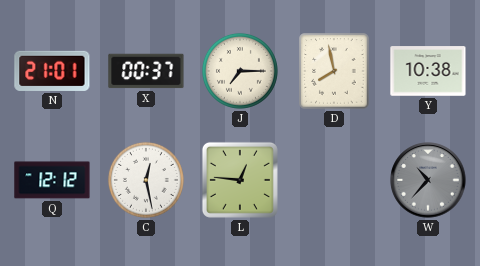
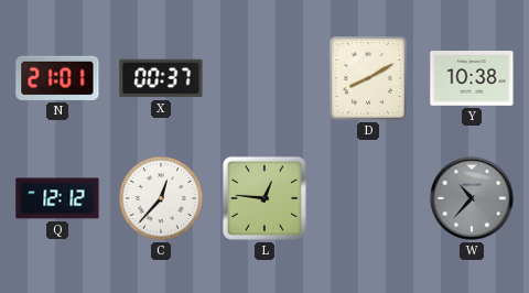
J: 7:15 -> none (240, 71)
D: 7:58 -> 8:10 (368, 78)
C: 12:28 -> 12:37 (161, 198)
